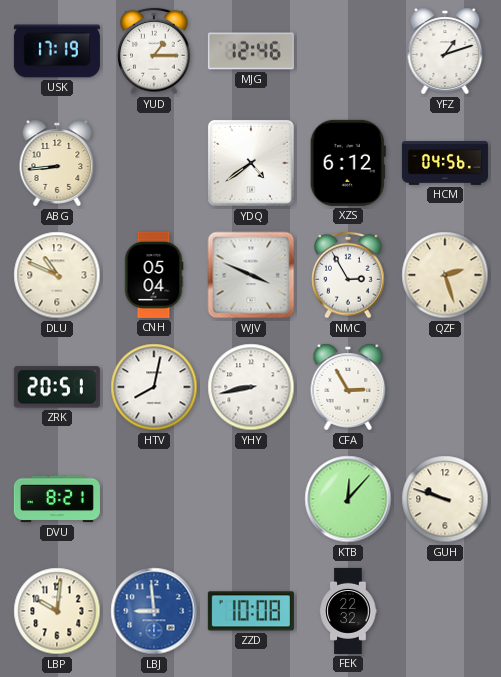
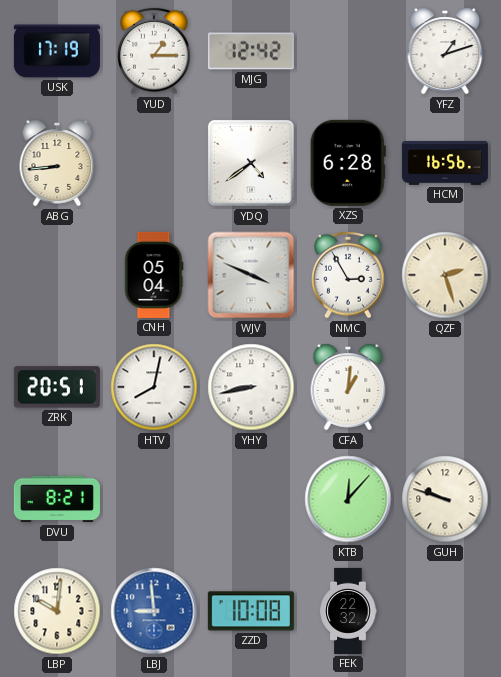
MJG: 12:46 -> 12:42 (251, 51)
XZS: 6:12 -> 6:28 (348, 163)
HCM: 04:56 -> 16:56 (445, 163)
DLU: 10:49 -> none (57, 275)
CFA: 2:55 -> 1:01 (348, 387)
